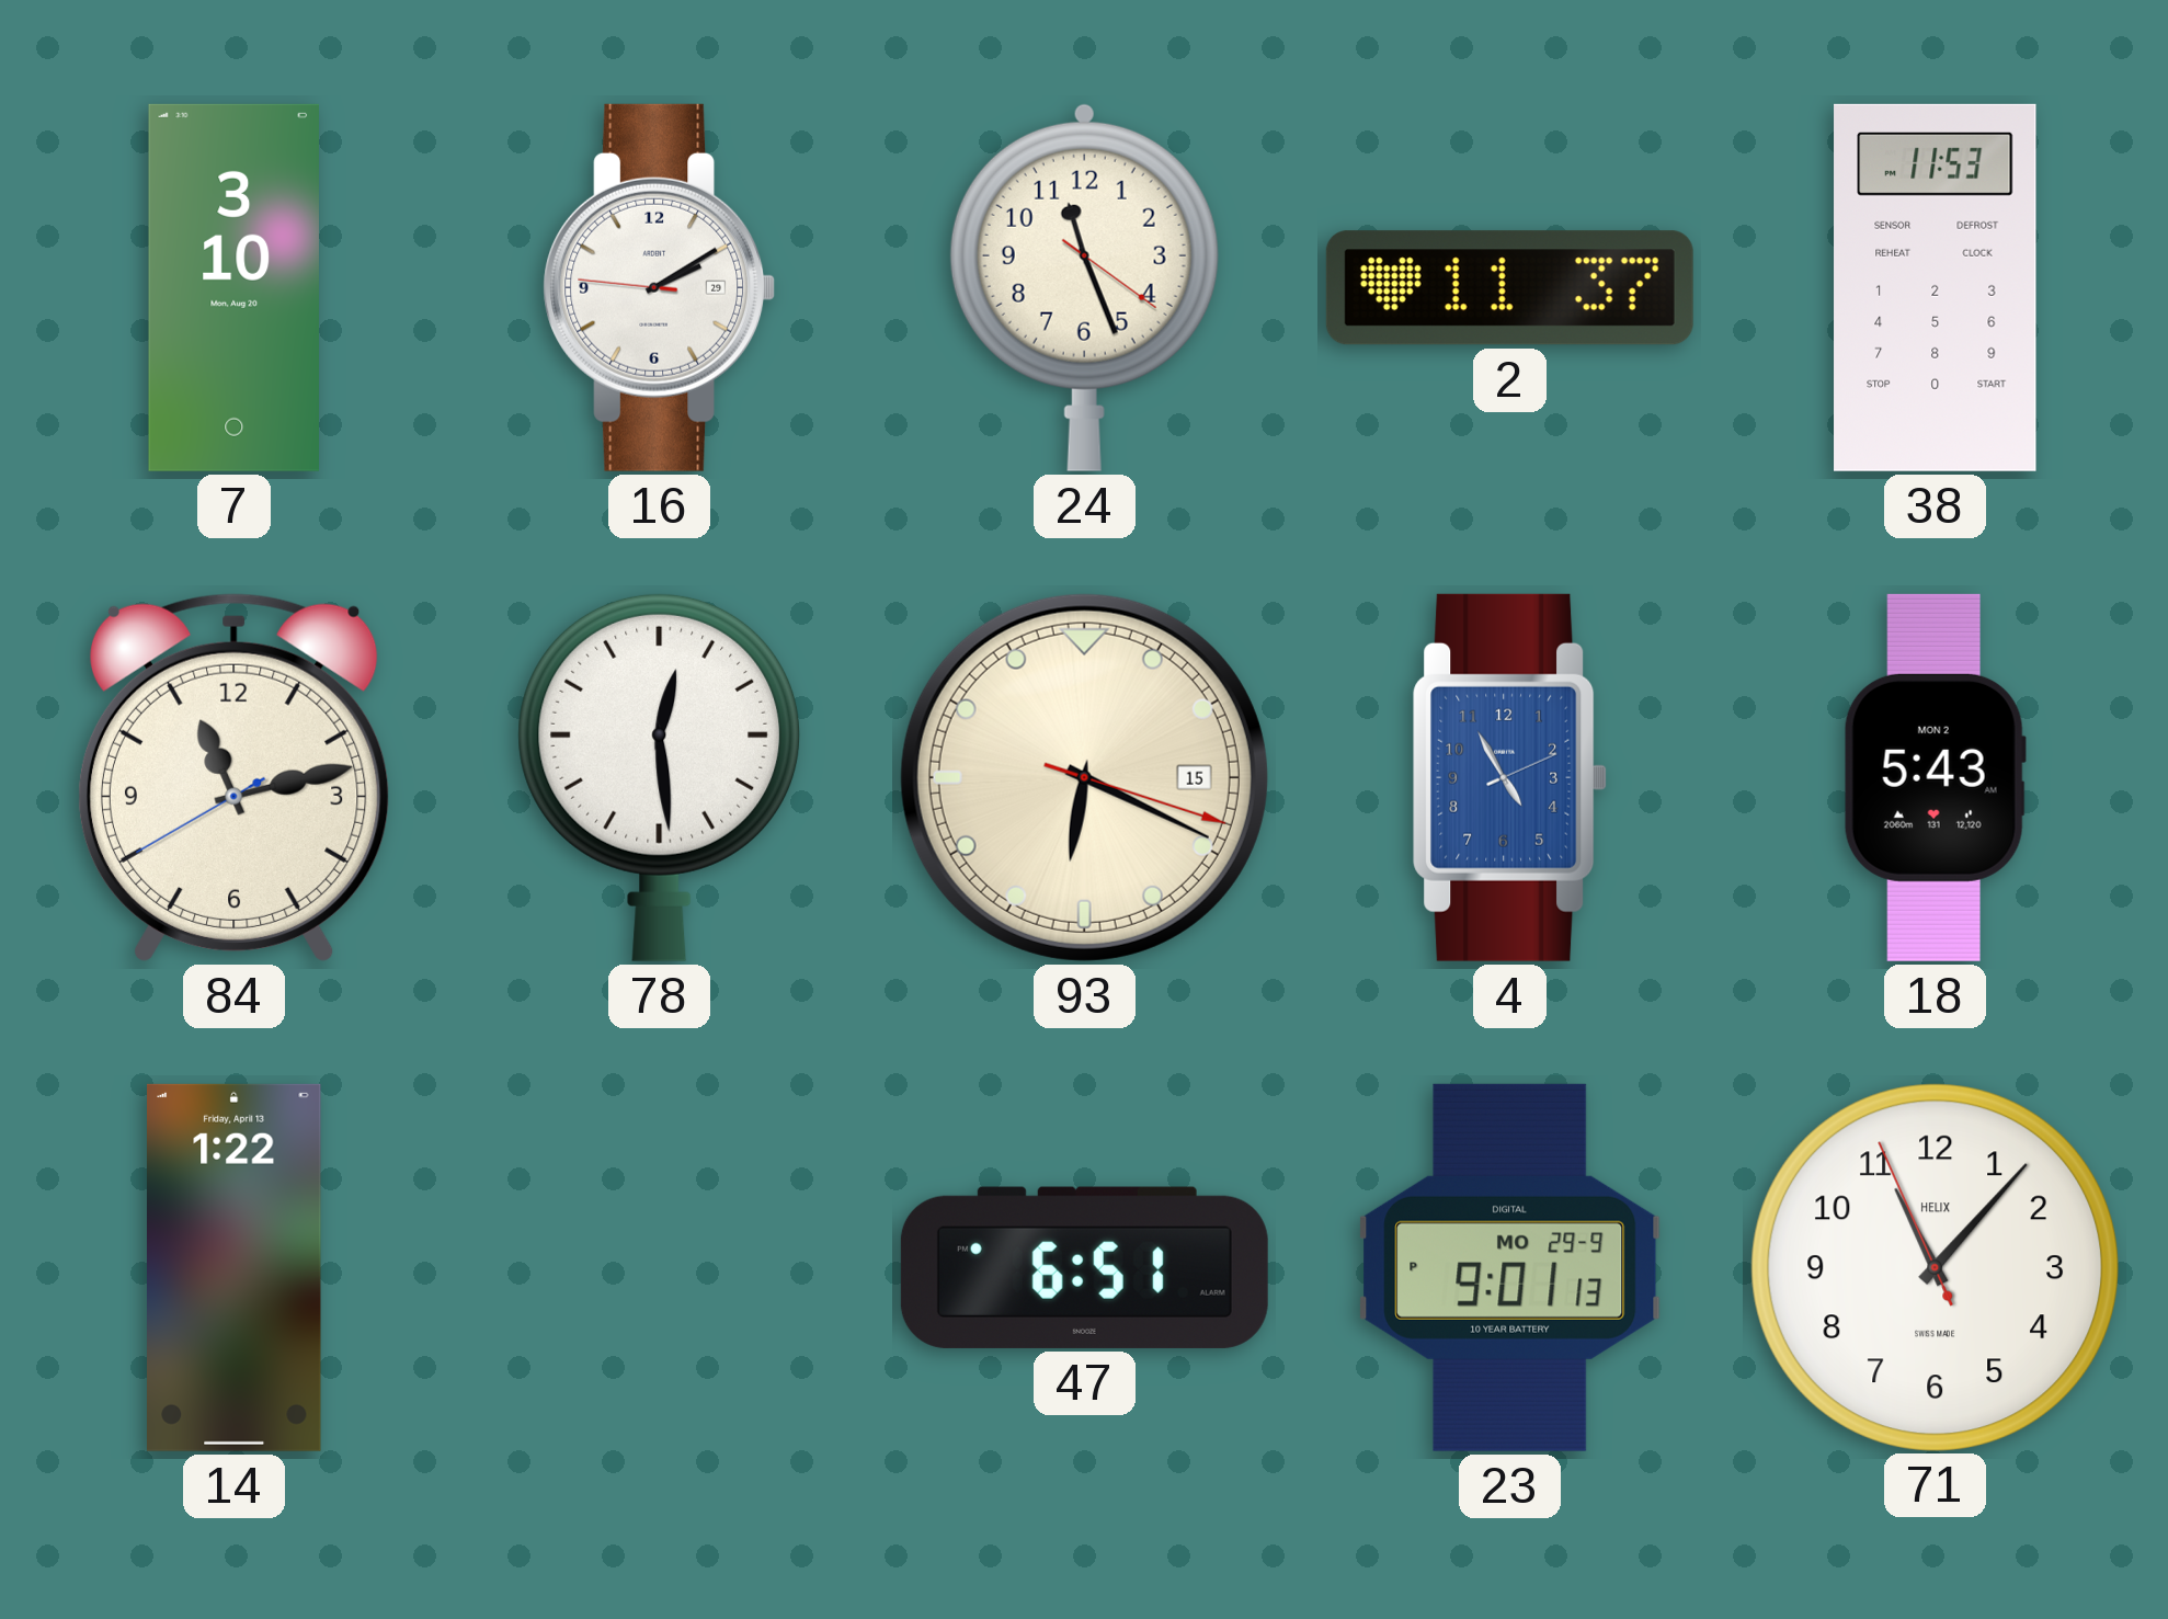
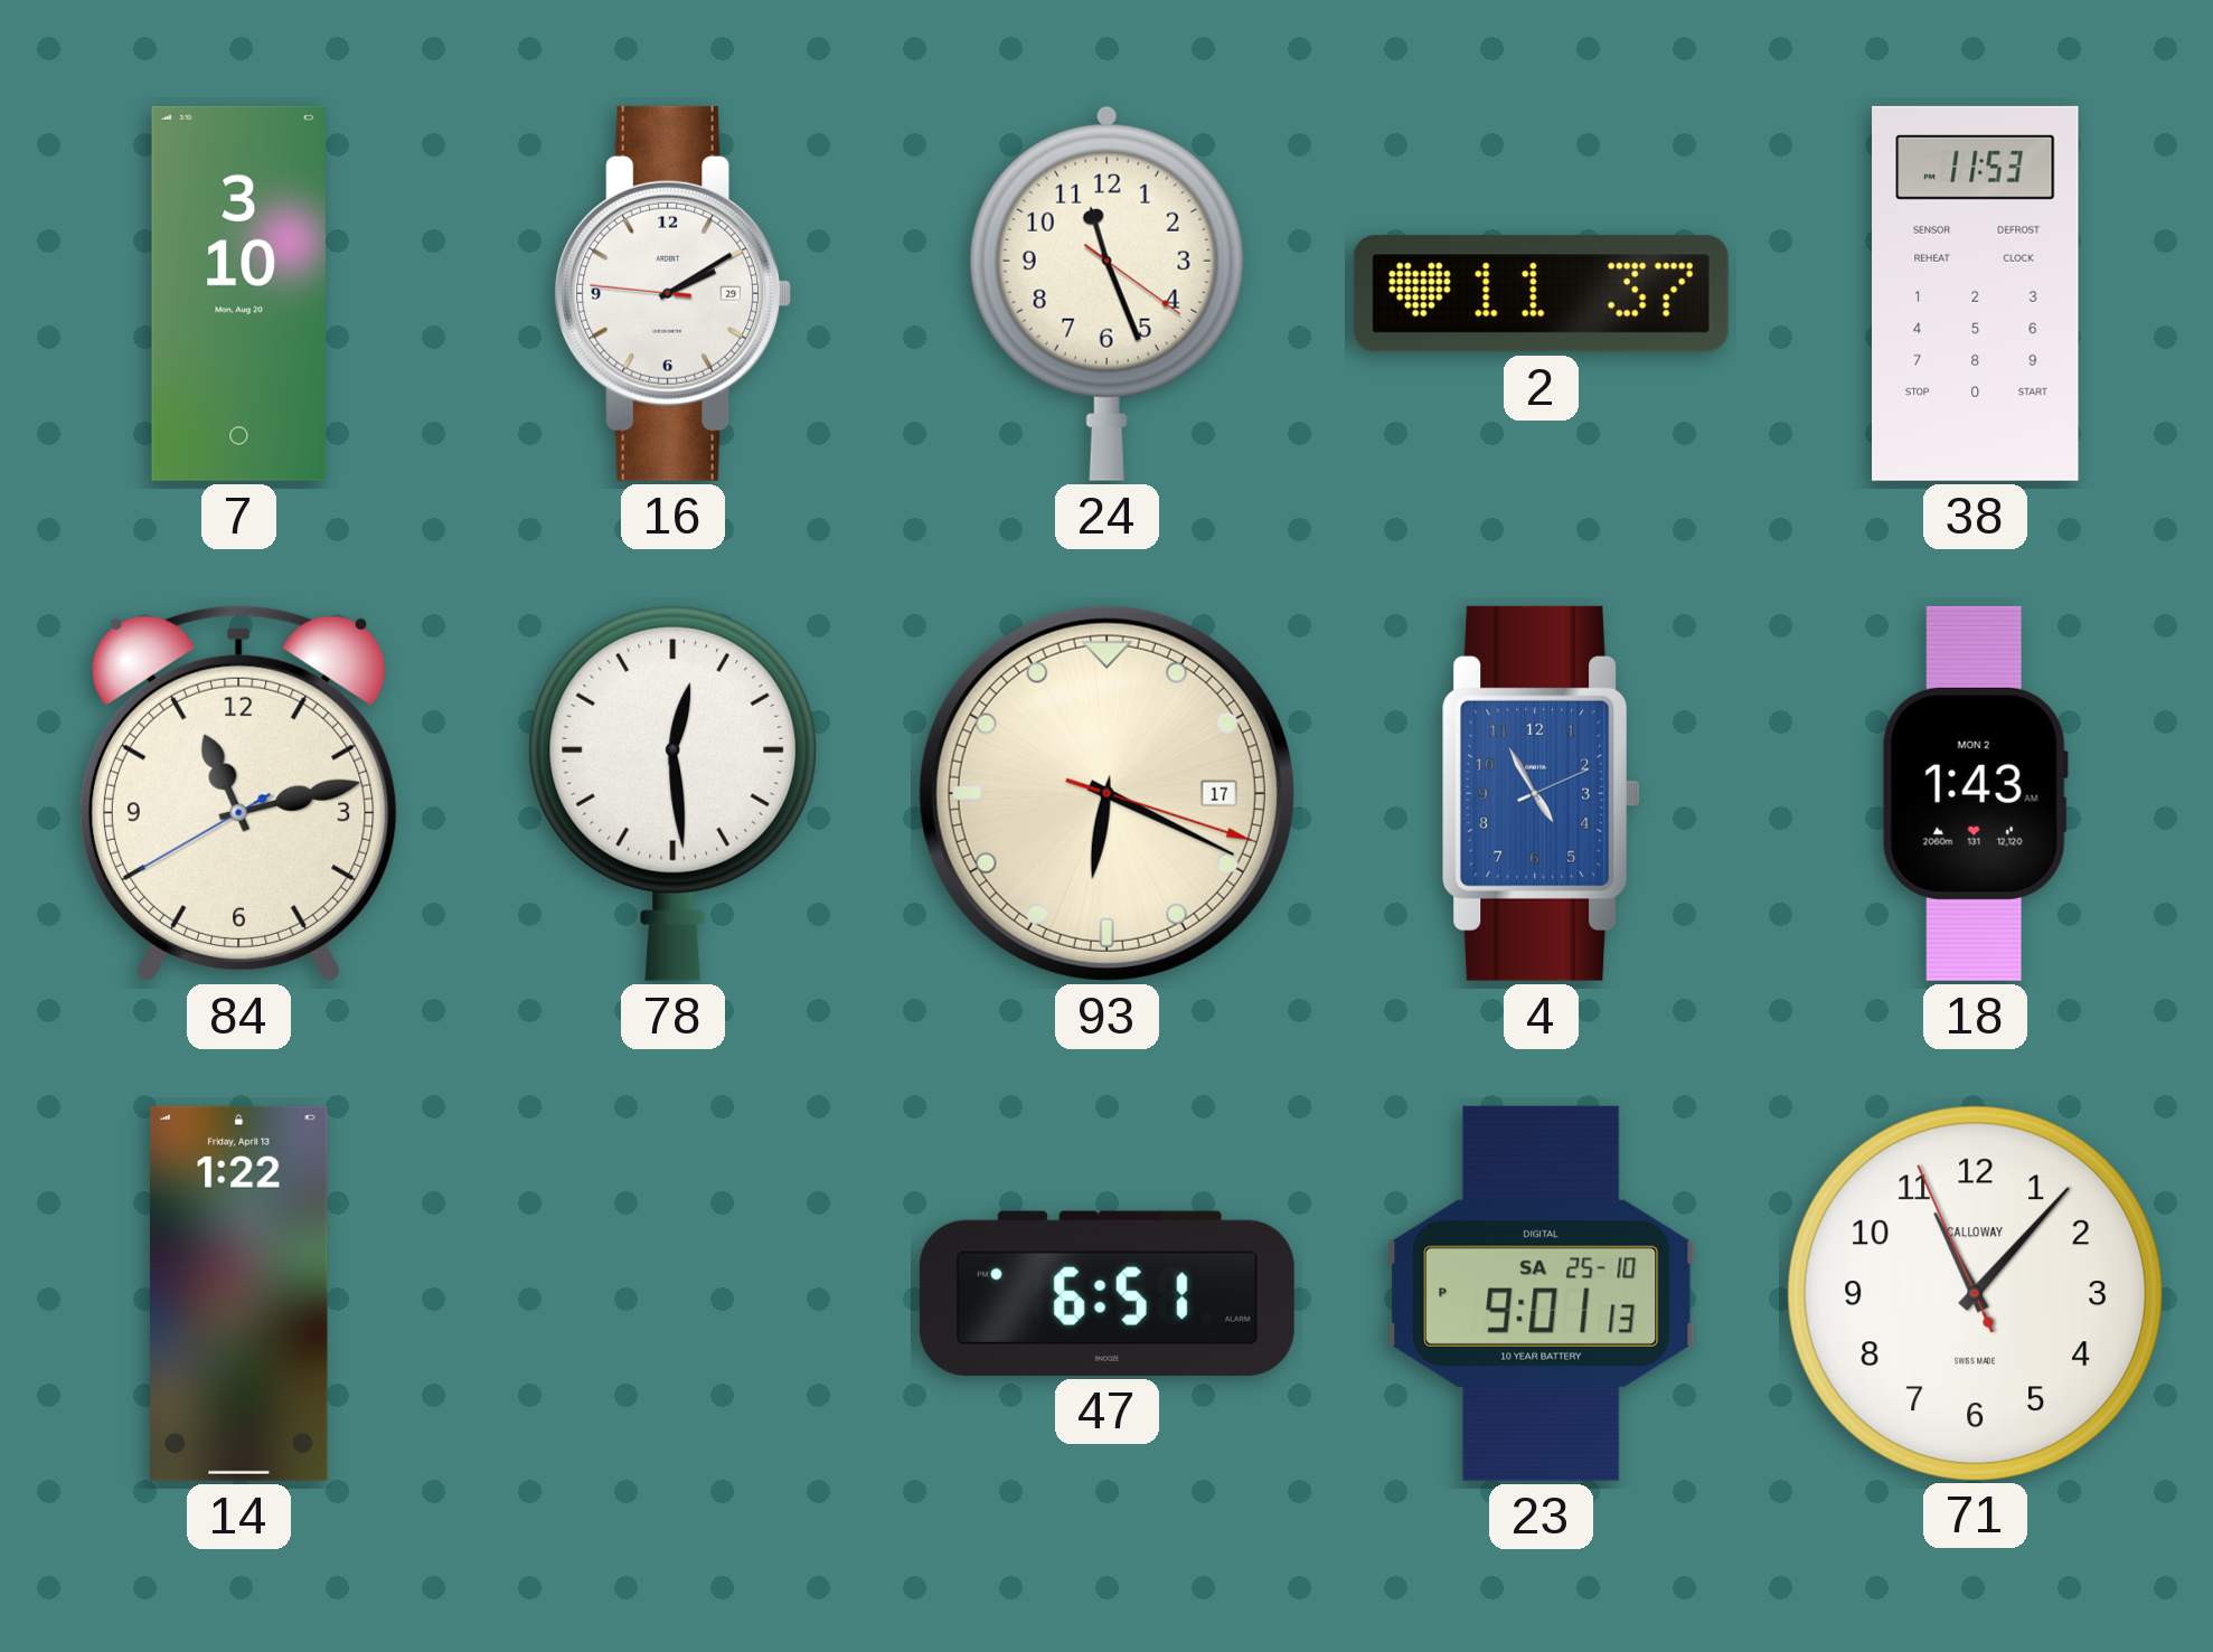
93 date: 15 -> 17 (1106, 793)
18: 5:43 -> 1:43 (1975, 793)
23 date: MO 29-9 -> SA 25-10 (1542, 1293)
71 brand: HELIX -> CALLOWAY (1975, 1293)
